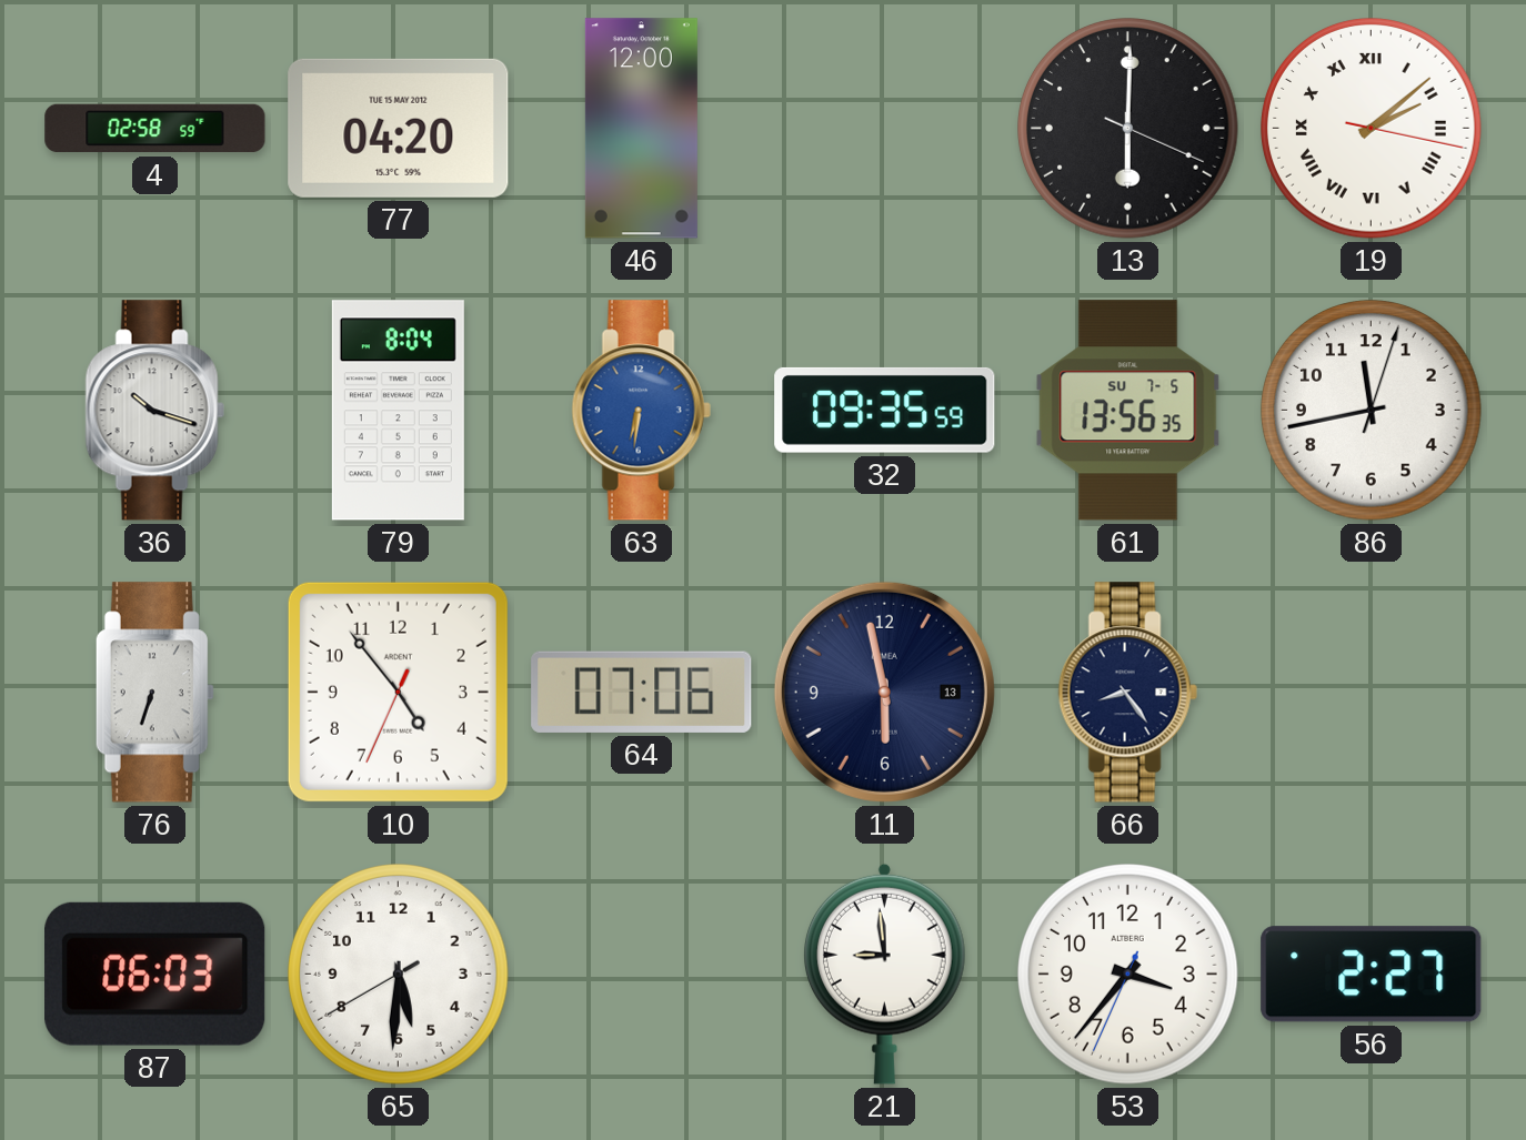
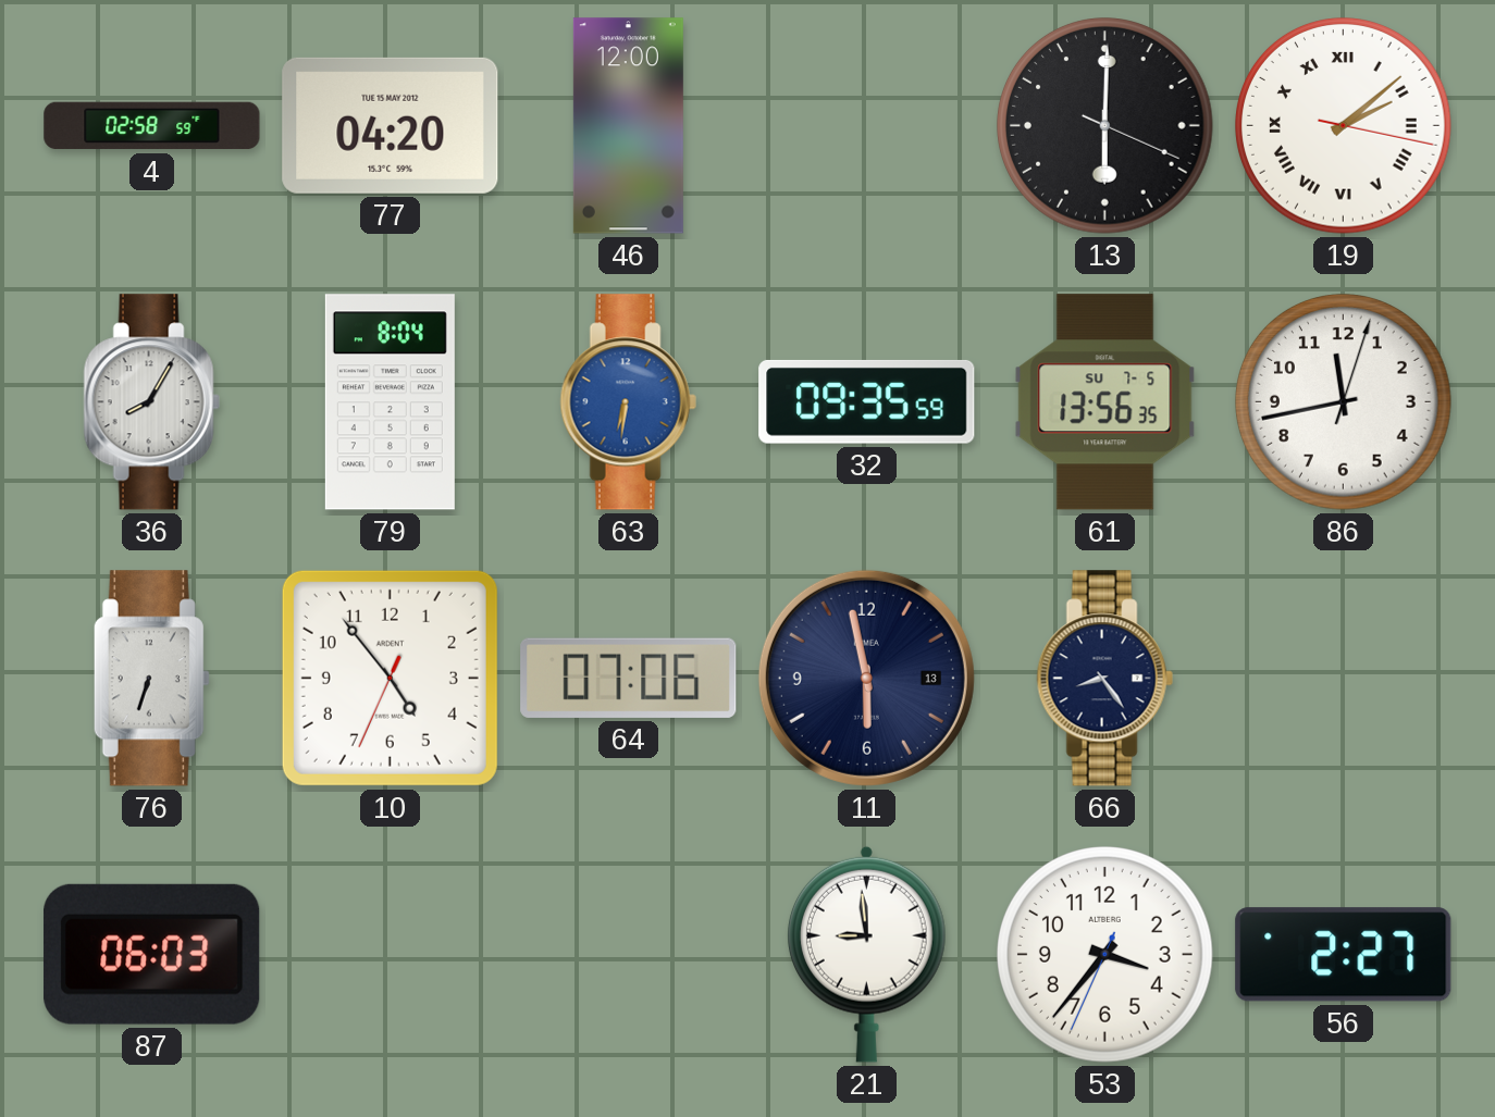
36: 10:18 -> 8:05 (151, 402)
65: 5:30 -> none (399, 975)
